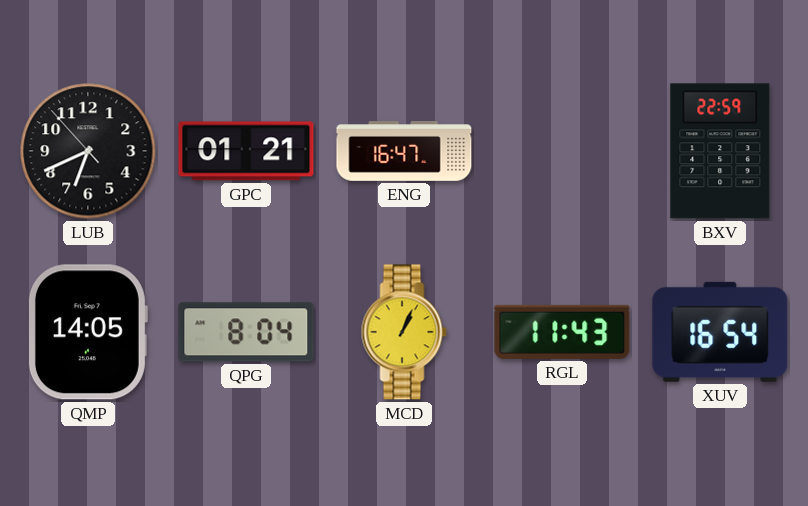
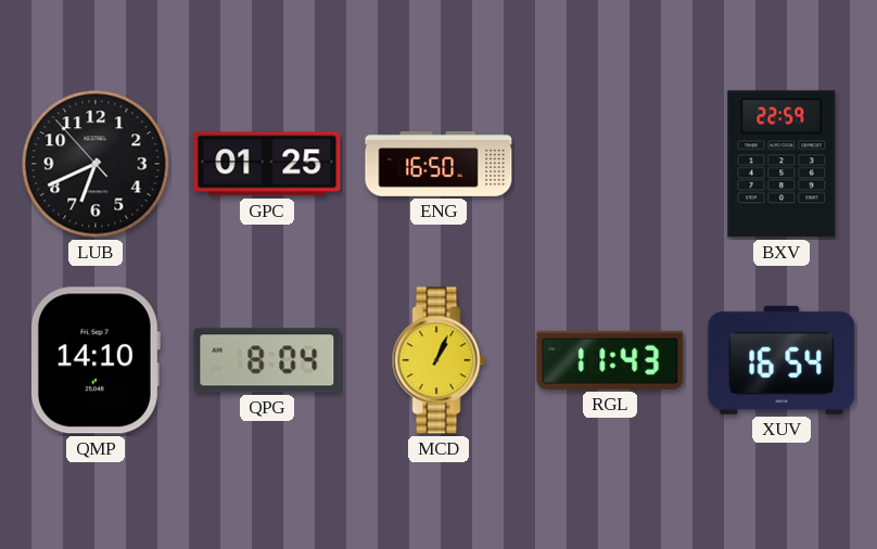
GPC: 01:21 -> 01:25 (267, 164)
ENG: 16:47 -> 16:50 (438, 165)
QMP: 14:05 -> 14:10 (94, 360)
